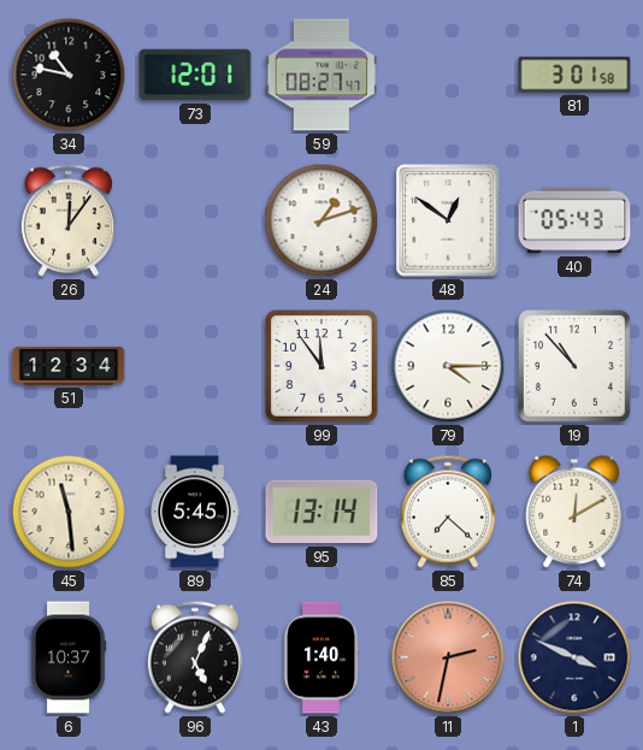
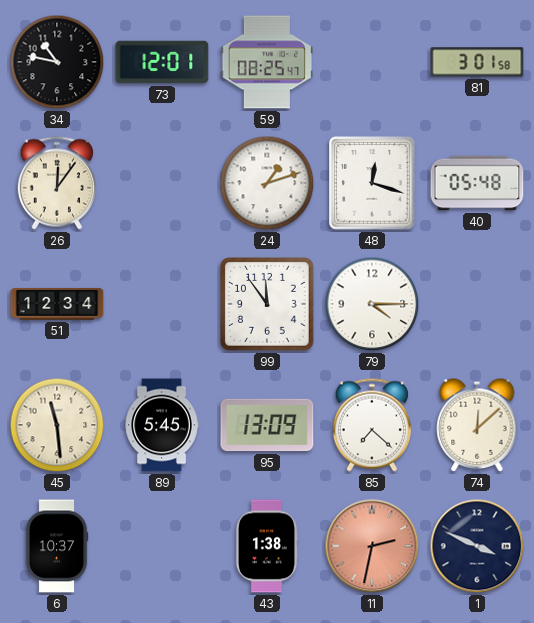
59: 08:27 -> 08:25 (266, 62)
48: 12:51 -> 12:18 (372, 183)
40: 05:43 -> 05:48 (477, 183)
19: 10:53 -> none (576, 367)
95: 13:14 -> 13:09 (267, 425)
74: 12:10 -> 12:08 (477, 425)
96: 5:04 -> none (195, 657)
43: 1:40 -> 1:38 (267, 546)
